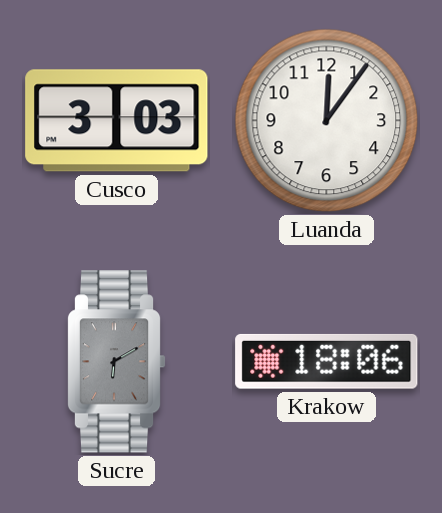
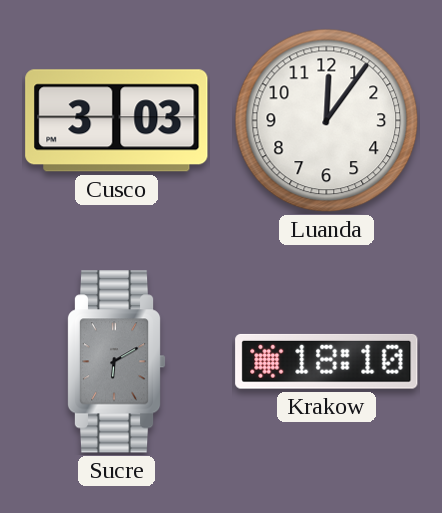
Krakow: 18:06 -> 18:10 (327, 361)
